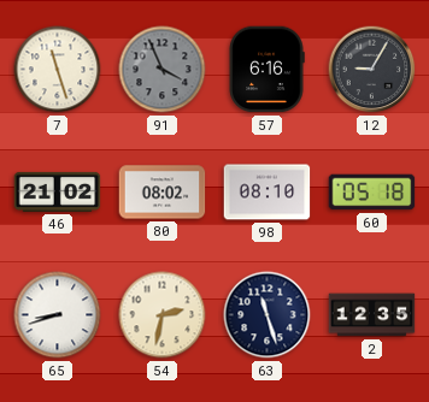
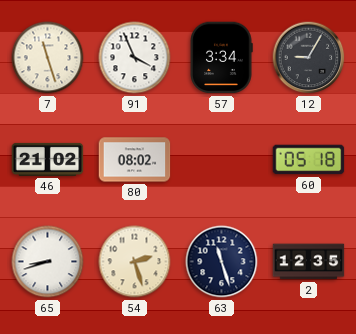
91 dial: grey -> white (135, 58)
57: 6:16 -> 3:34 (221, 58)
98: 08:10 -> none (268, 193)
54: 2:32 -> 2:27 (135, 262)
